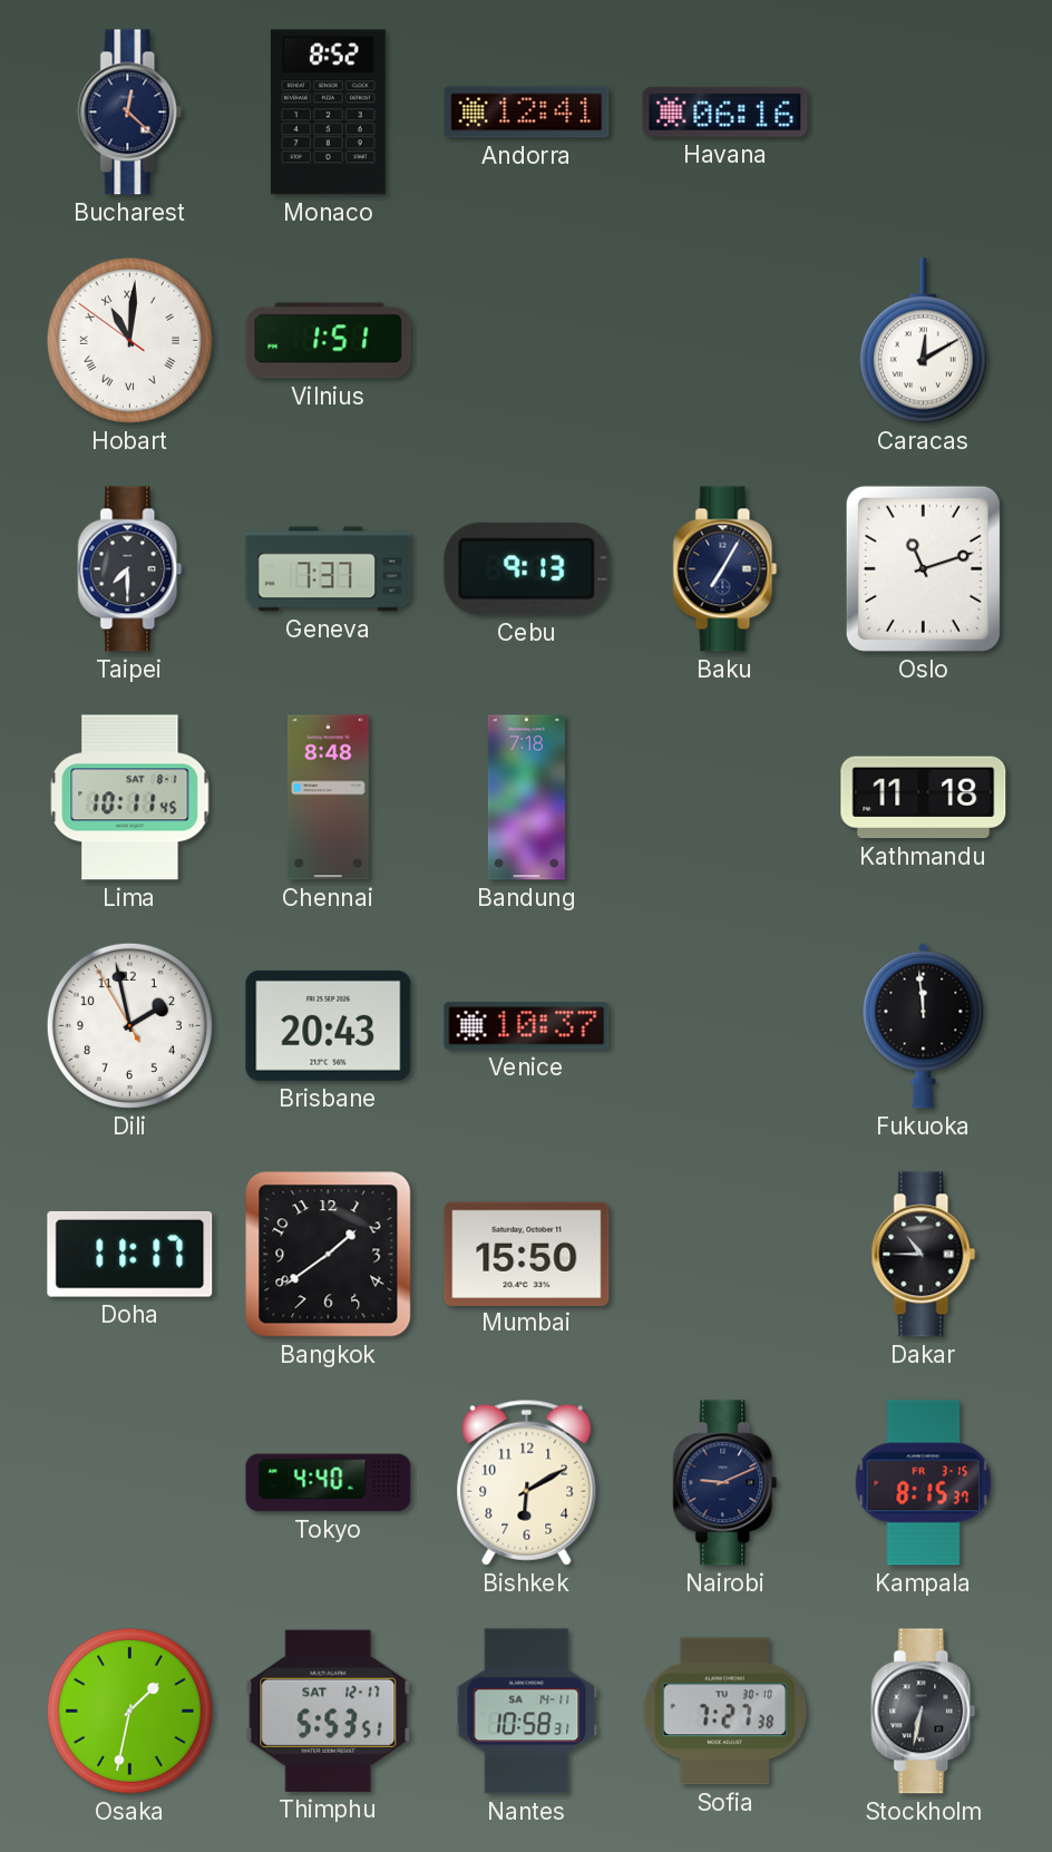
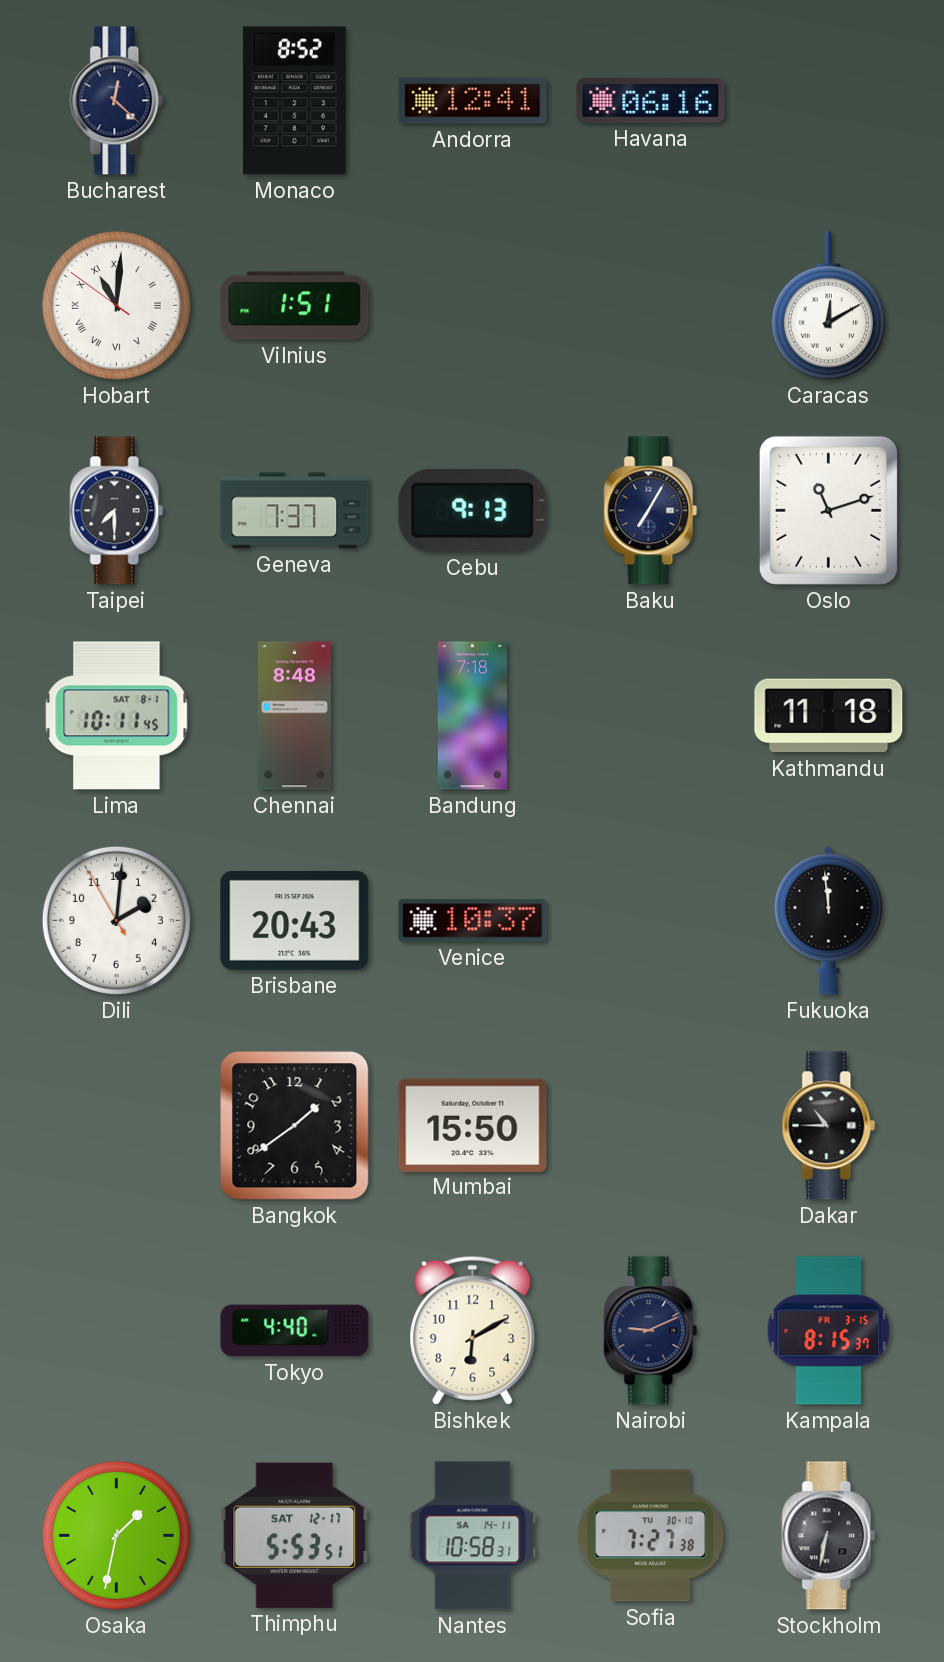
Dili: 1:57 -> 2:00 (116, 920)
Doha: 11:17 -> none (130, 1254)
